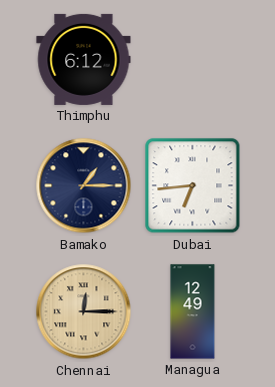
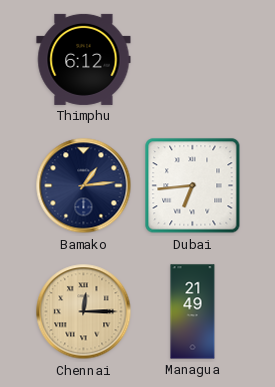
Bamako: 1:15 -> 1:14 (84, 186)
Managua: 12:49 -> 21:49 (193, 312)
